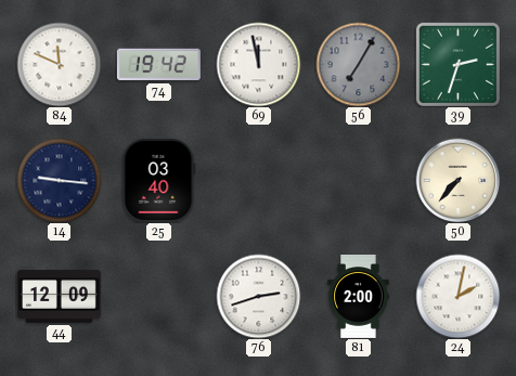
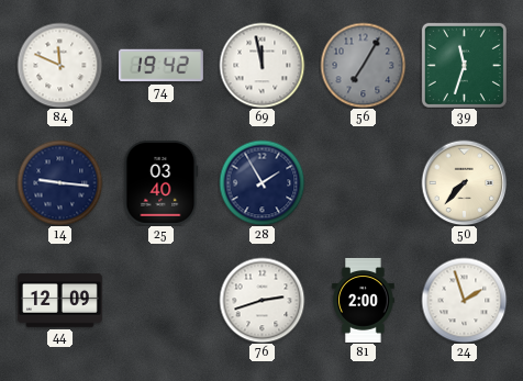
39: 2:33 -> 11:33 (464, 65)
28: none -> 1:55 (261, 182)
24: 2:02 -> 1:57 (464, 300)
